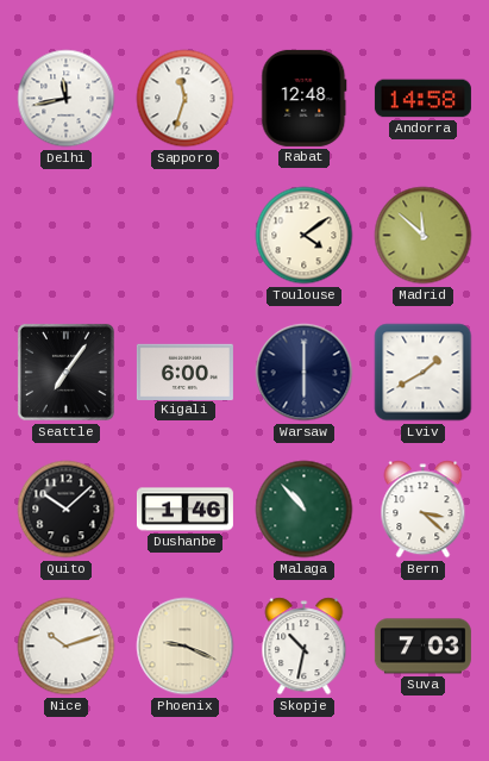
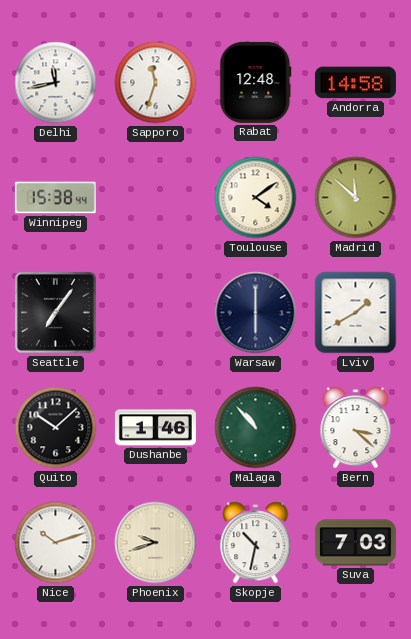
Winnipeg: none -> 15:38 (55, 198)
Kigali: 6:00 -> none (184, 372)
Phoenix: 9:19 -> 9:42 (156, 543)
